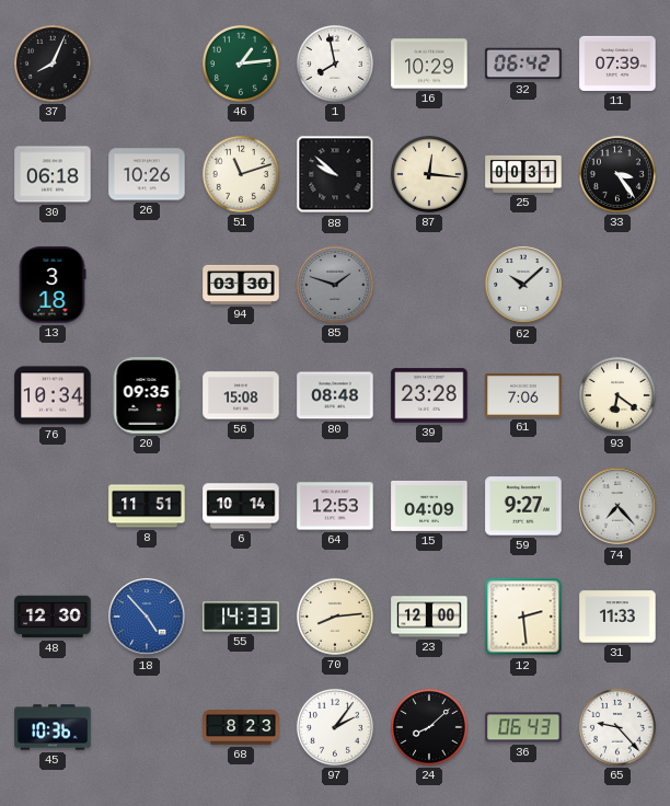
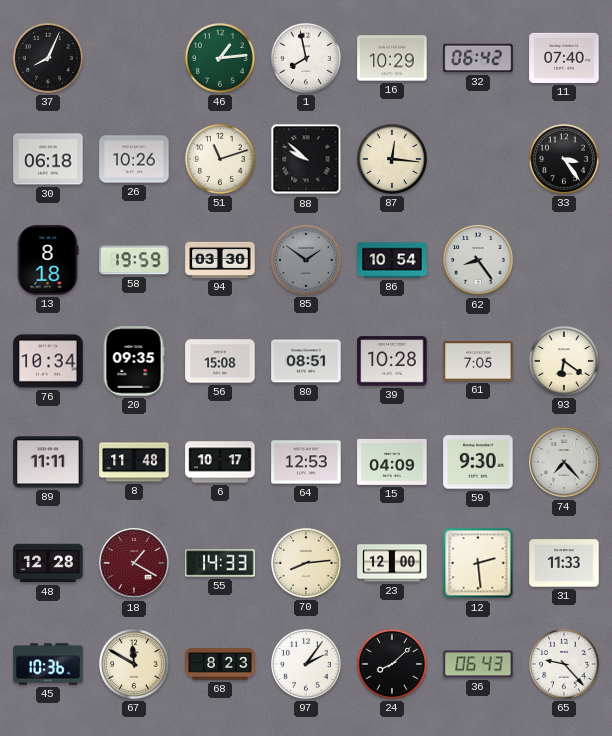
11: 07:39 -> 07:40 (564, 58)
25: 00:31 -> none (523, 174)
13: 3:18 -> 8:18 (48, 260)
58: none -> 19:59 (134, 260)
85: 1:48 -> 1:51 (306, 260)
86: none -> 10:54 (392, 260)
62: 10:08 -> 8:24 (478, 260)
80: 08:48 -> 08:51 (306, 361)
39: 23:28 -> 10:28 (392, 361)
61: 7:06 -> 7:05 (478, 361)
89: none -> 11:11 (48, 462)
8: 11:51 -> 11:48 (134, 462)
6: 10:14 -> 10:17 (220, 462)
59: 9:27 -> 9:30 (478, 462)
48: 12:30 -> 12:28 (48, 563)
18: 4:53 -> 1:20 (134, 563)
18 dial: blue -> burgundy (134, 563)
67: none -> 11:50 (134, 664)
